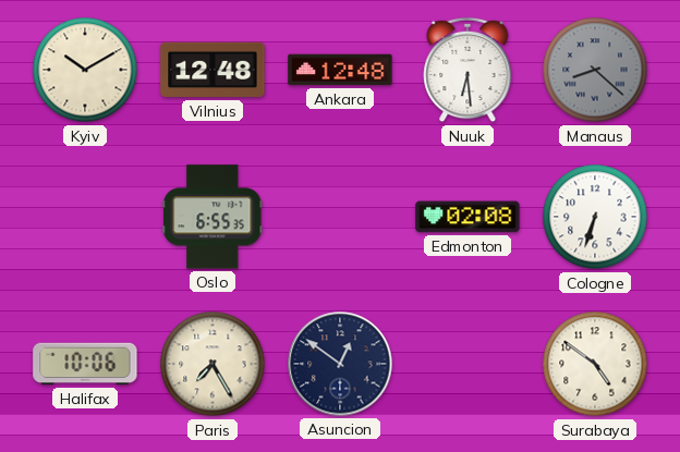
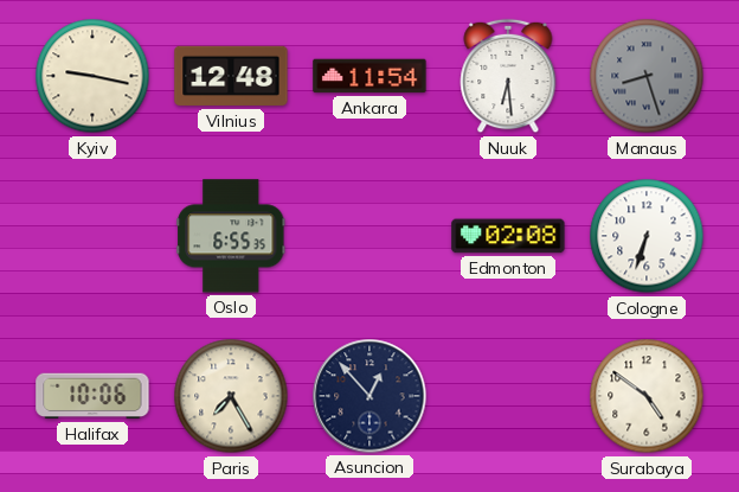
Kyiv: 10:10 -> 9:17 (92, 76)
Ankara: 12:48 -> 11:54 (369, 76)
Manaus: 8:22 -> 8:27 (647, 76)
Asuncion: 12:51 -> 12:53 (369, 396)
